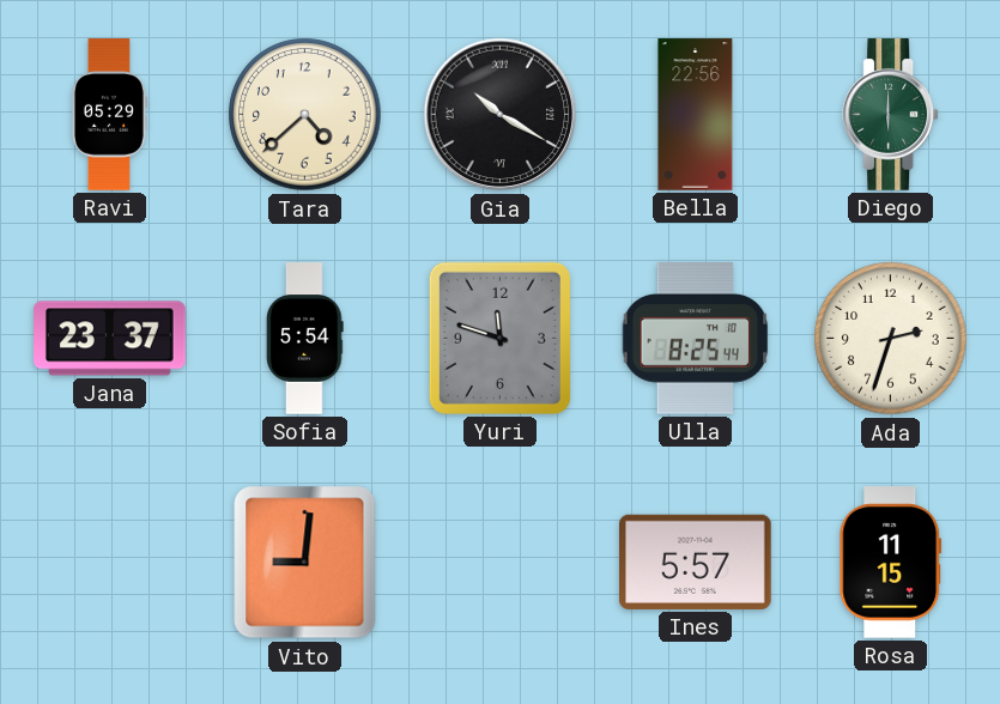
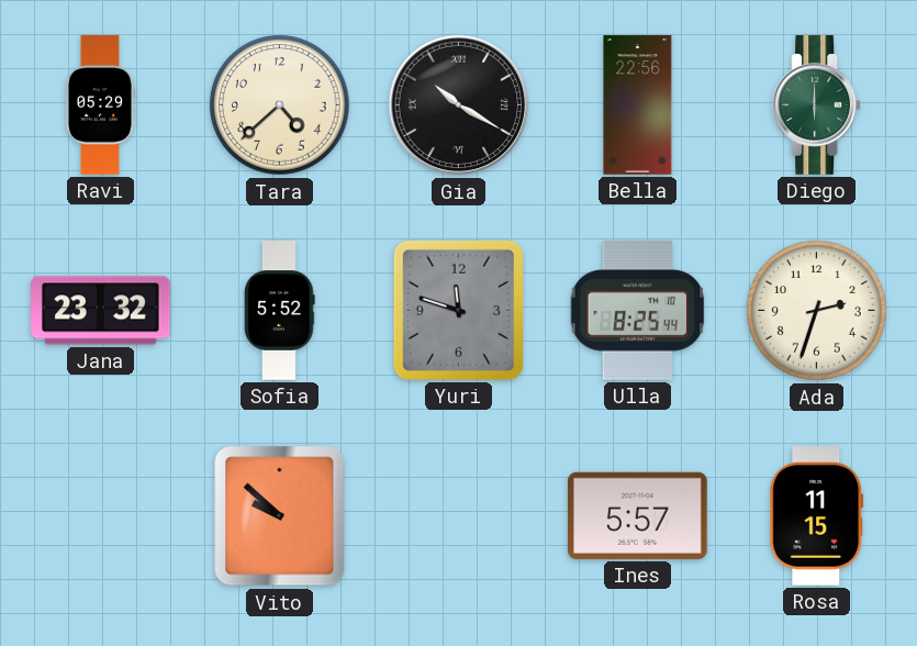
Jana: 23:37 -> 23:32 (101, 311)
Sofia: 5:54 -> 5:52 (280, 311)
Vito: 9:01 -> 9:52 (280, 516)
